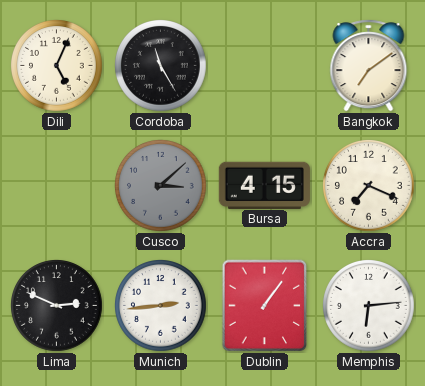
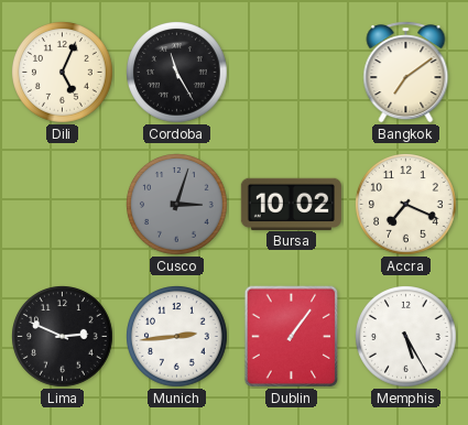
Cusco: 3:08 -> 3:03 (177, 205)
Bursa: 4:15 -> 10:02 (291, 204)
Memphis: 6:14 -> 5:25 (406, 337)
